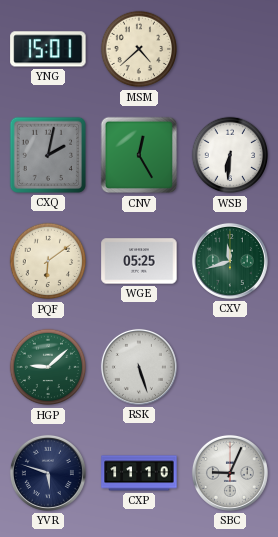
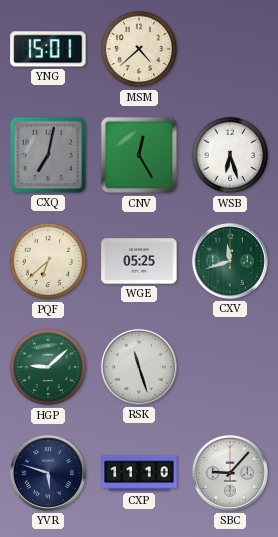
CXQ: 2:02 -> 7:02 (48, 155)
WSB: 6:31 -> 6:27 (230, 155)
PQF: 6:09 -> 6:38 (48, 261)
RSK: 5:27 -> 11:27 (139, 367)
SBC: 9:04 -> 9:07 (230, 473)
